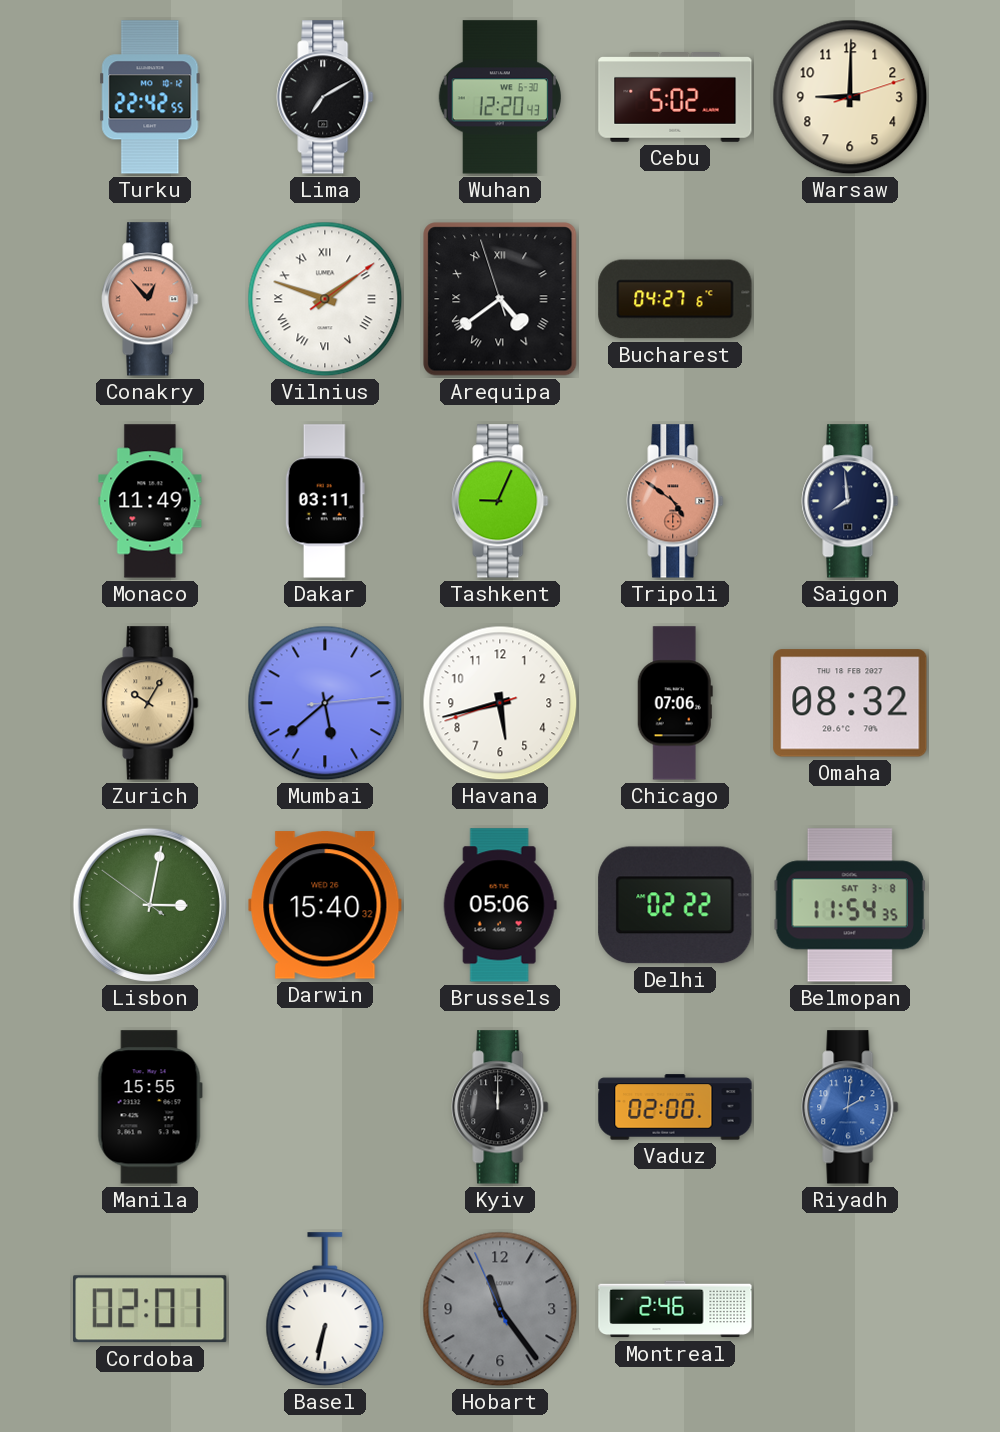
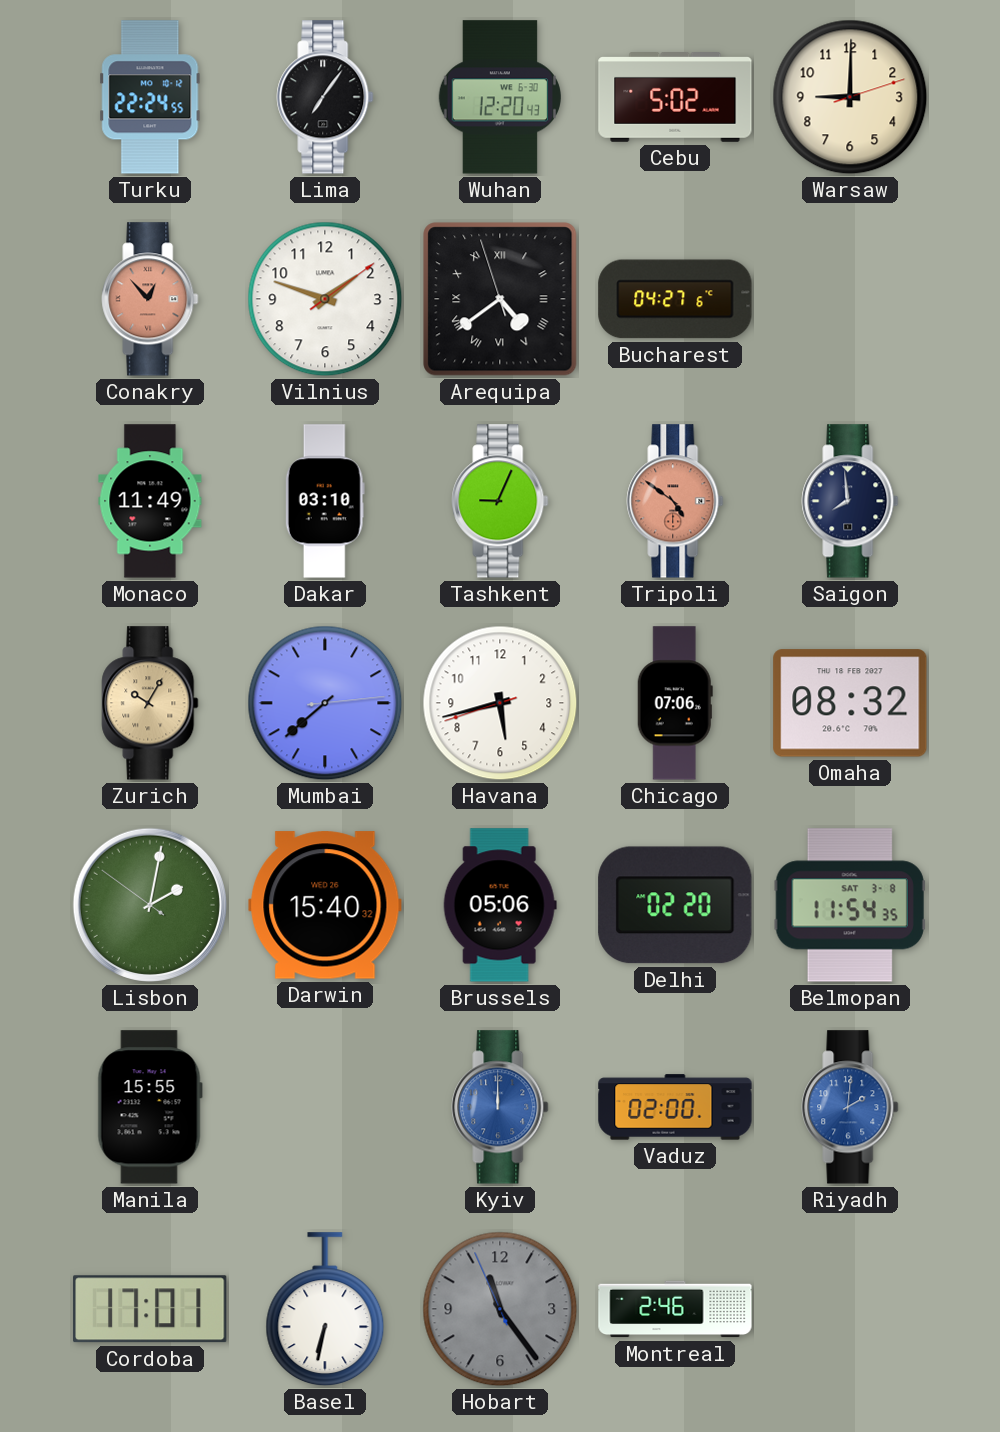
Turku: 22:42 -> 22:24 (150, 97)
Lima: 7:10 -> 7:06 (325, 97)
Vilnius numerals: Roman -> Arabic (325, 299)
Dakar: 03:11 -> 03:10 (325, 501)
Mumbai: 5:38 -> 7:38 (325, 703)
Lisbon: 3:01 -> 2:01 (150, 905)
Delhi: 02:22 -> 02:20 (675, 905)
Kyiv dial: black -> blue (500, 1107)
Cordoba: 02:01 -> 17:01 (150, 1309)
